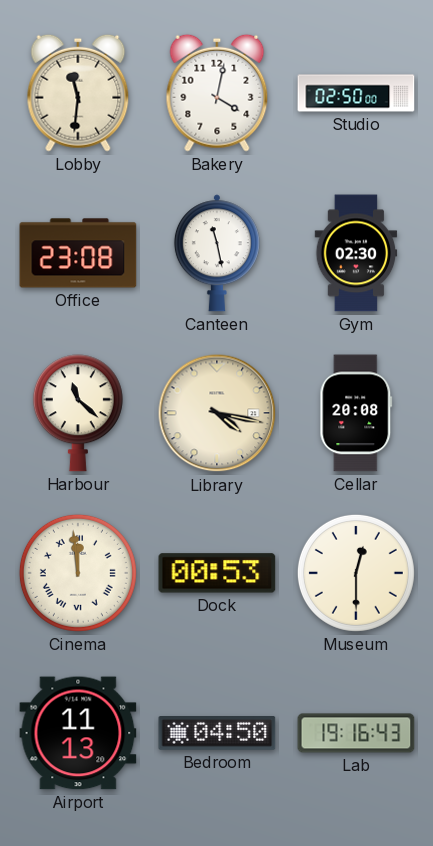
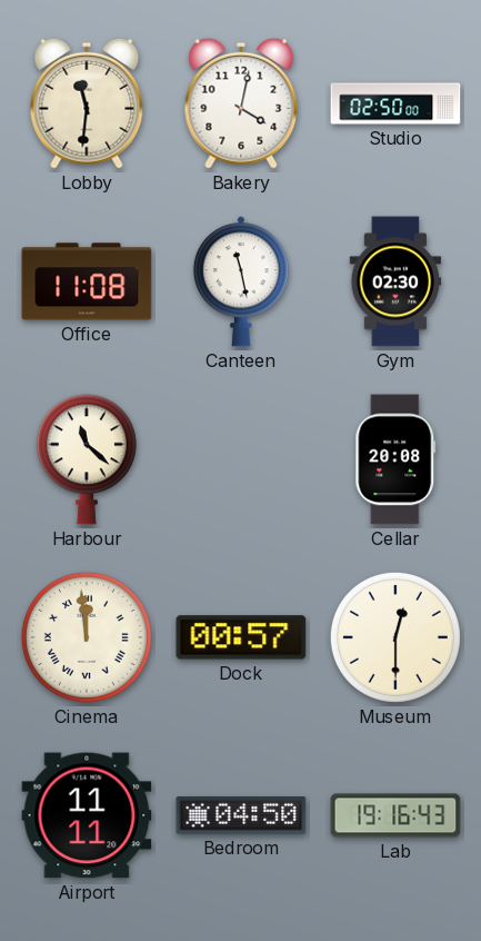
Office: 23:08 -> 11:08 (87, 281)
Library: 4:17 -> none (217, 413)
Dock: 00:53 -> 00:57 (241, 637)
Airport: 11:13 -> 11:11 (87, 815)
